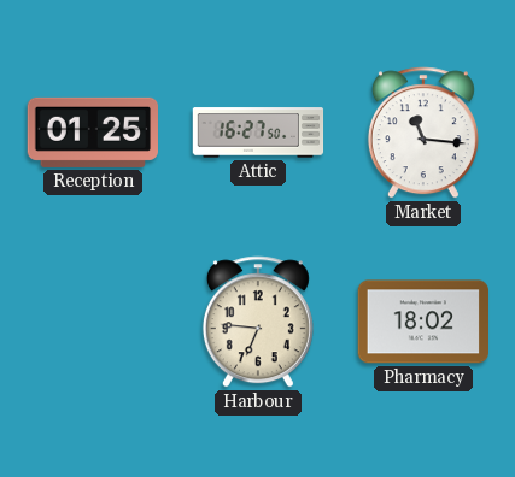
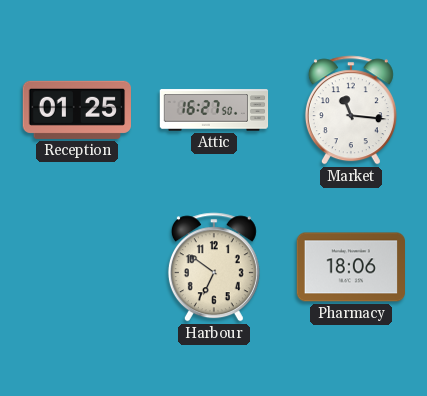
Harbour: 6:46 -> 6:51 (214, 267)
Pharmacy: 18:02 -> 18:06 (350, 267)
